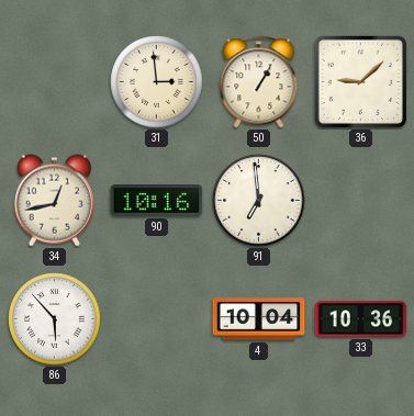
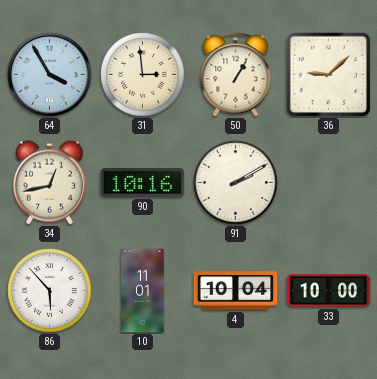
64: none -> 3:55 (50, 75)
91: 6:59 -> 2:10 (236, 183)
10: none -> 11:01 (143, 291)
33: 10:36 -> 10:00 (329, 291)
